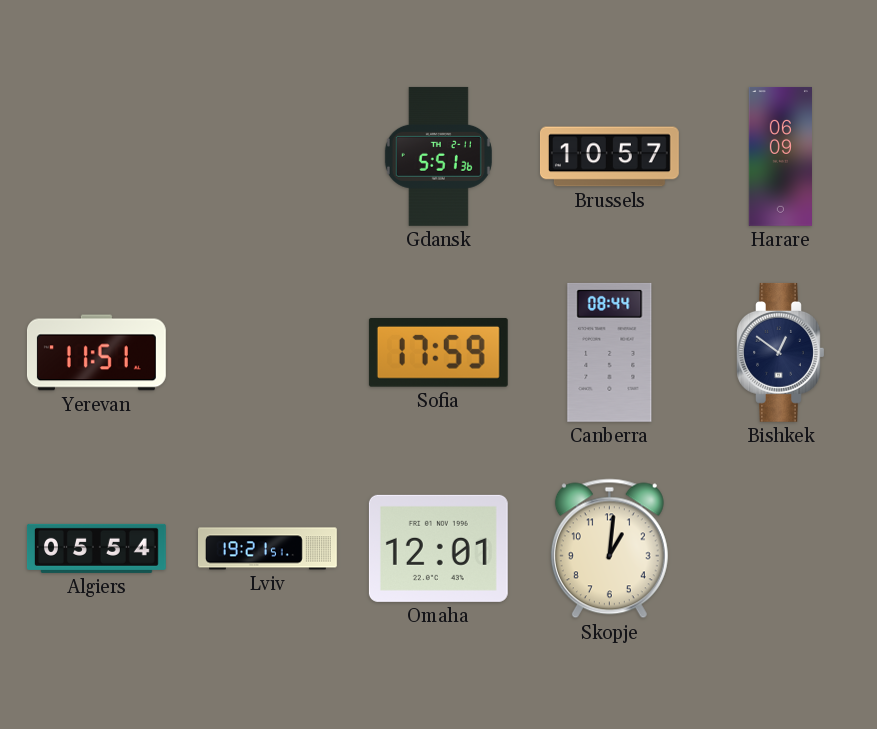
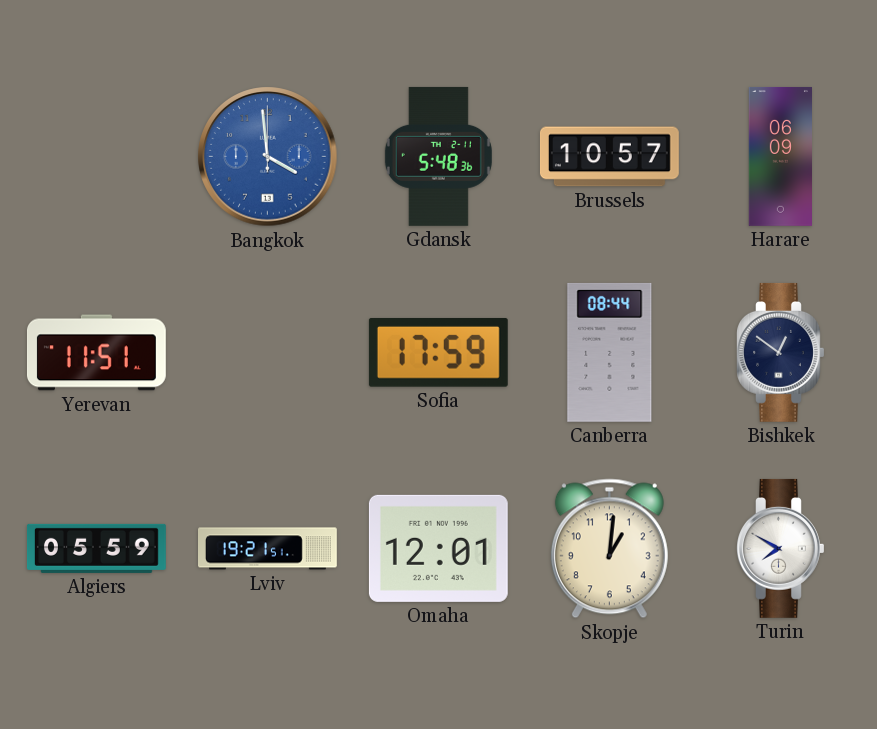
Bangkok: none -> 3:59 (268, 157)
Gdansk: 5:51 -> 5:48 (438, 156)
Algiers: 05:54 -> 05:59 (97, 548)
Turin: none -> 7:50 (781, 548)
